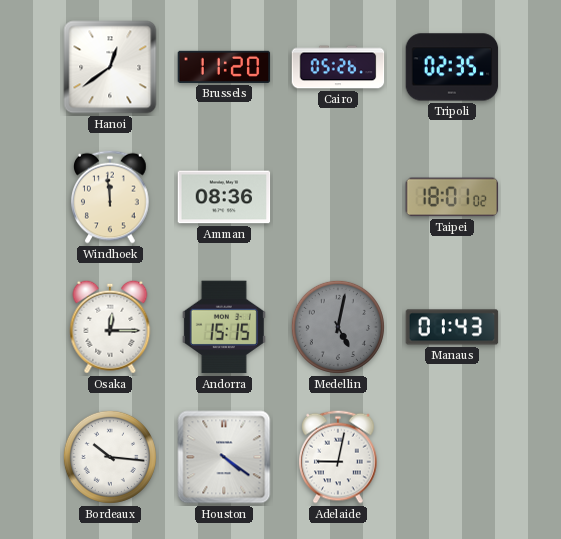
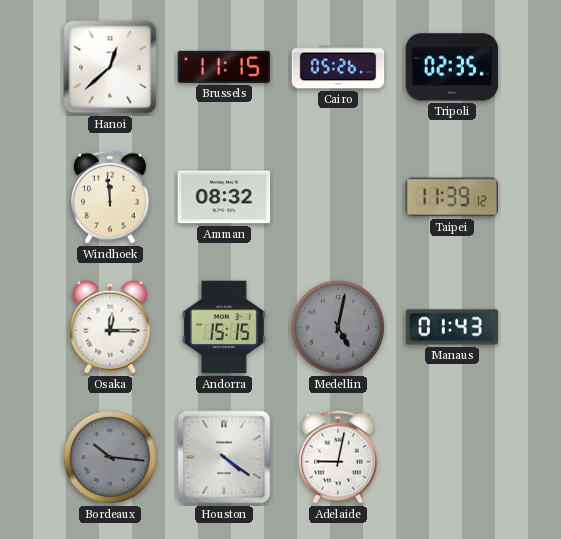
Hanoi: 12:39 -> 12:38 (110, 67)
Brussels: 11:20 -> 11:15 (224, 67)
Amman: 08:36 -> 08:32 (224, 197)
Taipei: 18:01 -> 11:39 (452, 197)
Bordeaux dial: white -> grey (110, 457)
